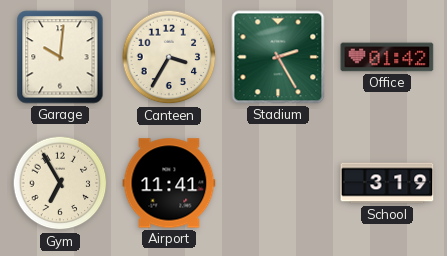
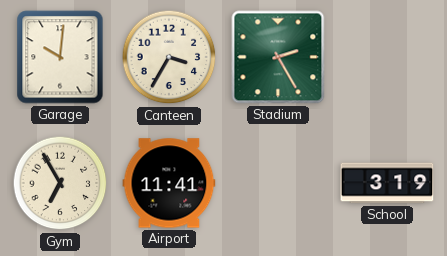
Office: 01:42 -> none (387, 57)
